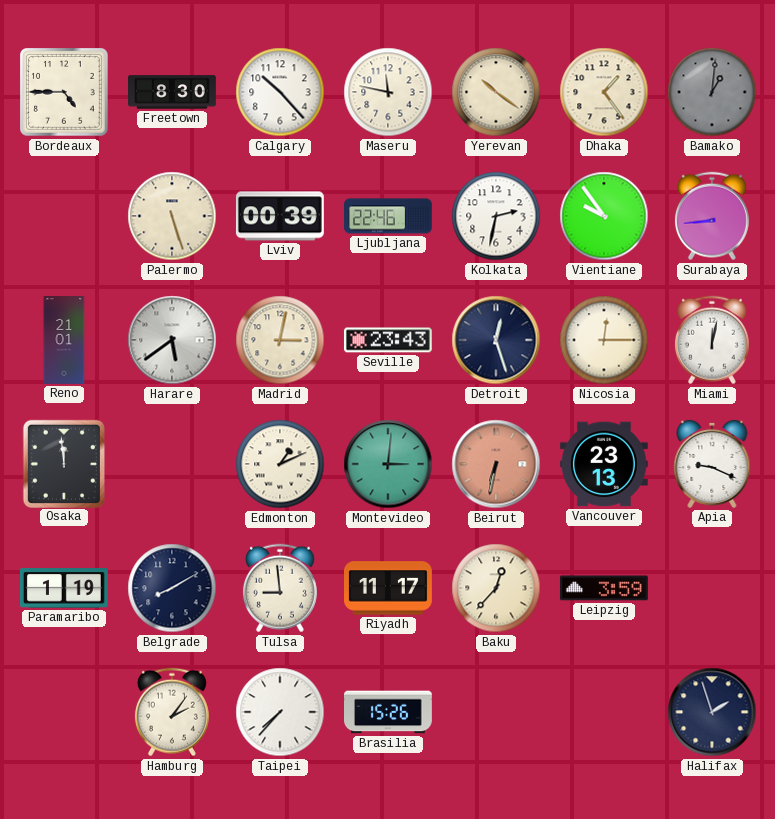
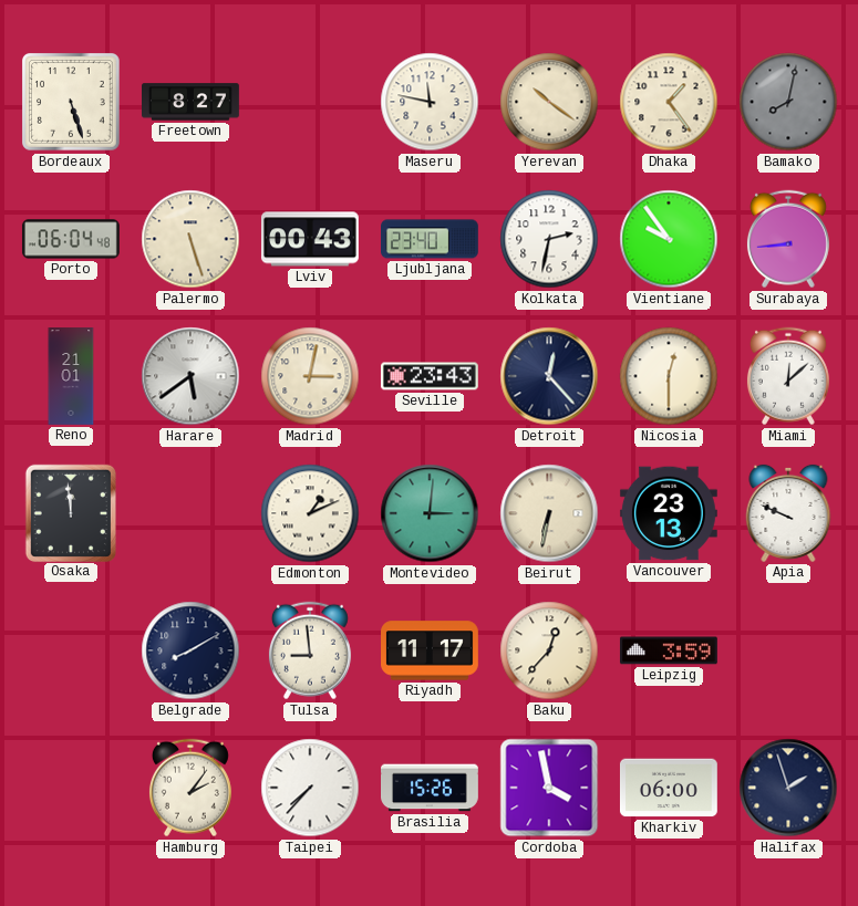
Bordeaux: 4:45 -> 5:27 (72, 103)
Freetown: 8:30 -> 8:27 (192, 102)
Calgary: 10:23 -> none (280, 92)
Bamako: 1:01 -> 8:02 (788, 102)
Porto: none -> 06:04 (71, 239)
Lviv: 00:39 -> 00:43 (310, 239)
Ljubljana: 22:46 -> 23:40 (431, 239)
Detroit: 12:27 -> 12:23 (549, 376)
Nicosia: 12:15 -> 12:30 (669, 376)
Miami: 12:02 -> 12:08 (788, 376)
Beirut dial: salmon -> cream (549, 513)
Apia: 9:19 -> 9:49 (788, 513)
Paramaribo: 1:19 -> none (64, 588)
Cordoba: none -> 3:58 (549, 788)
Kharkiv: none -> 06:00 (669, 788)
